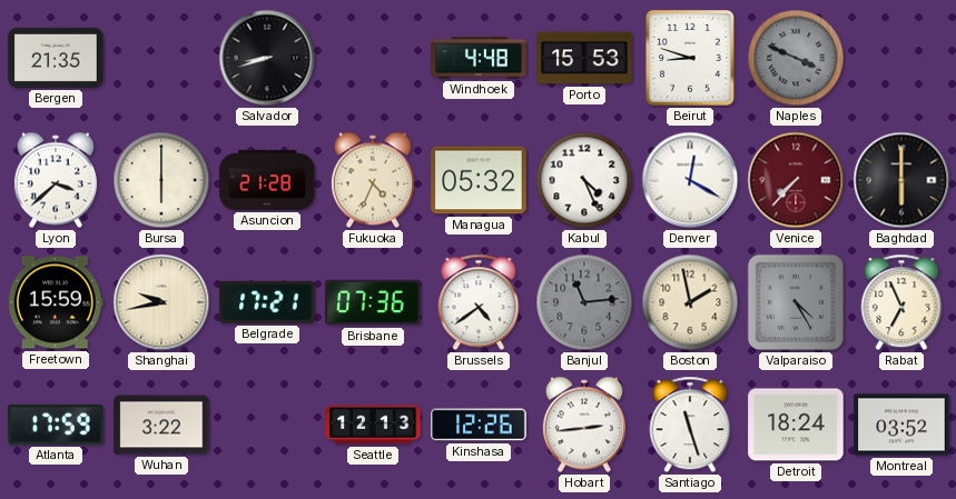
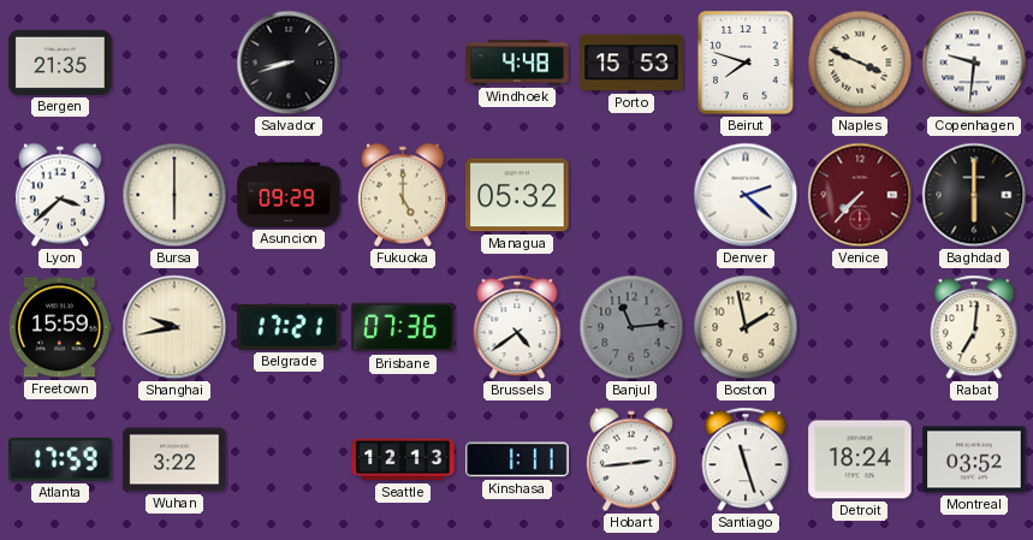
Beirut: 8:48 -> 7:48 (746, 63)
Naples dial: grey -> cream (860, 63)
Copenhagen: none -> 9:31 (974, 63)
Asuncion: 21:28 -> 09:29 (289, 195)
Fukuoka: 4:34 -> 5:00 (403, 195)
Kabul: 4:26 -> none (584, 180)
Denver: 12:20 -> 2:22 (746, 195)
Valparaiso: 4:25 -> none (796, 302)
Rabat: 6:56 -> 7:01 (974, 327)
Kinshasa: 12:26 -> 1:11 (517, 459)
